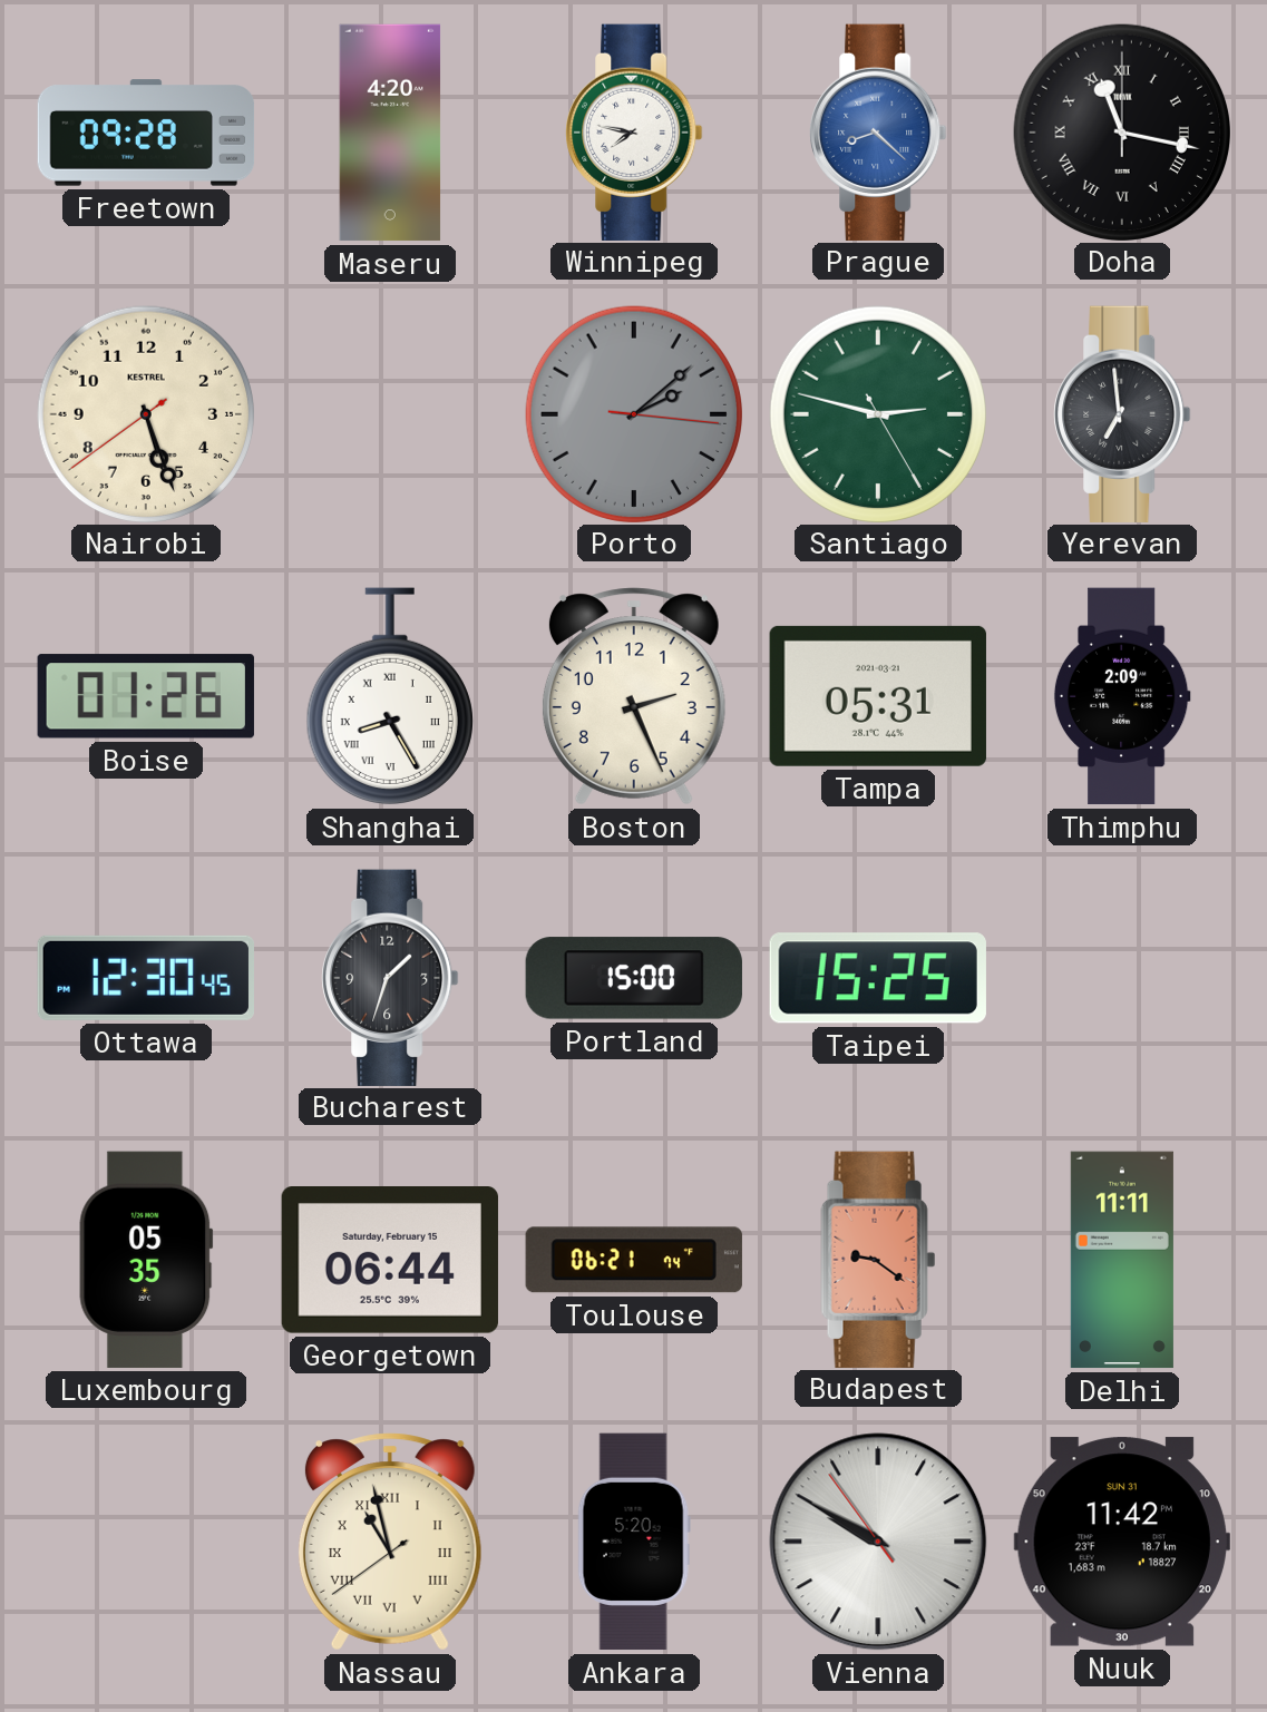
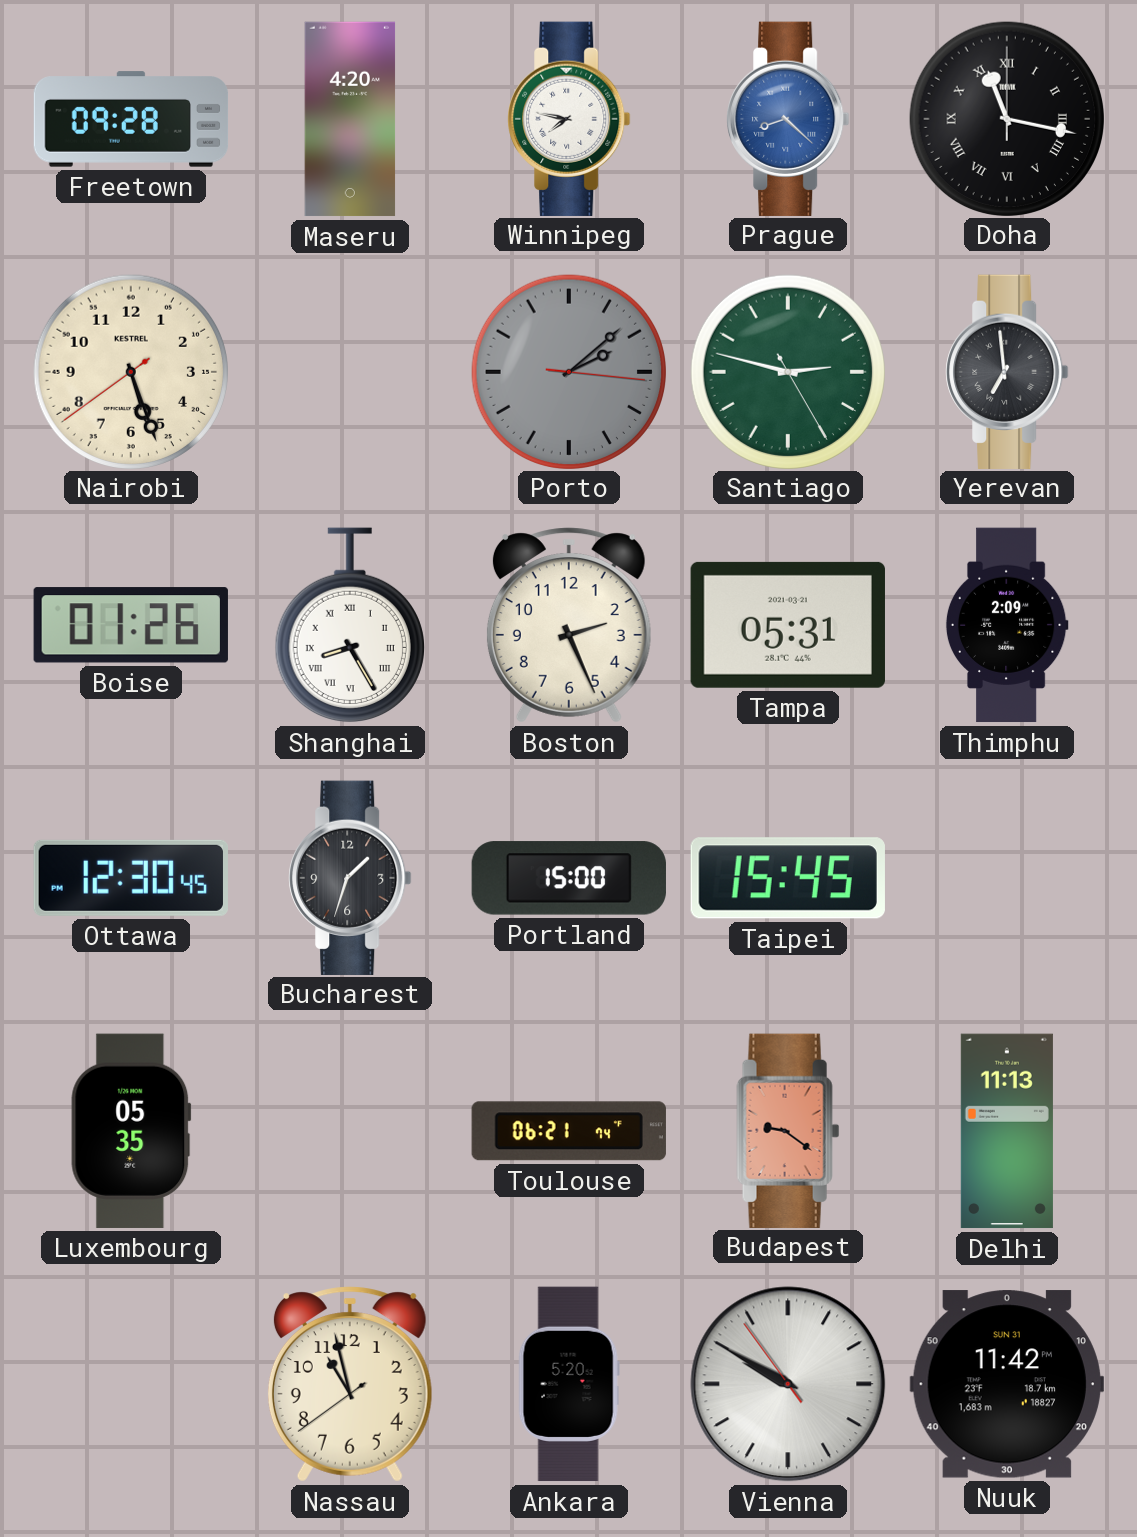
Taipei: 15:25 -> 15:45 (788, 878)
Georgetown: 06:44 -> none (390, 1261)
Delhi: 11:11 -> 11:13 (1007, 1131)
Nassau numerals: Roman -> Arabic (350, 1384)
